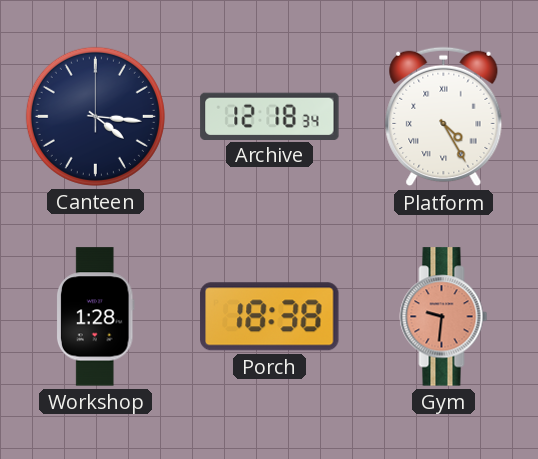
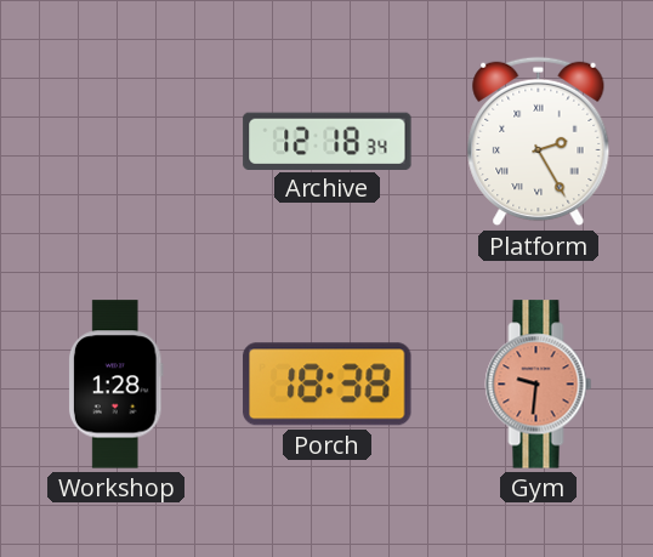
Canteen: 4:16 -> none (95, 116)
Platform: 4:25 -> 2:25 (539, 142)
